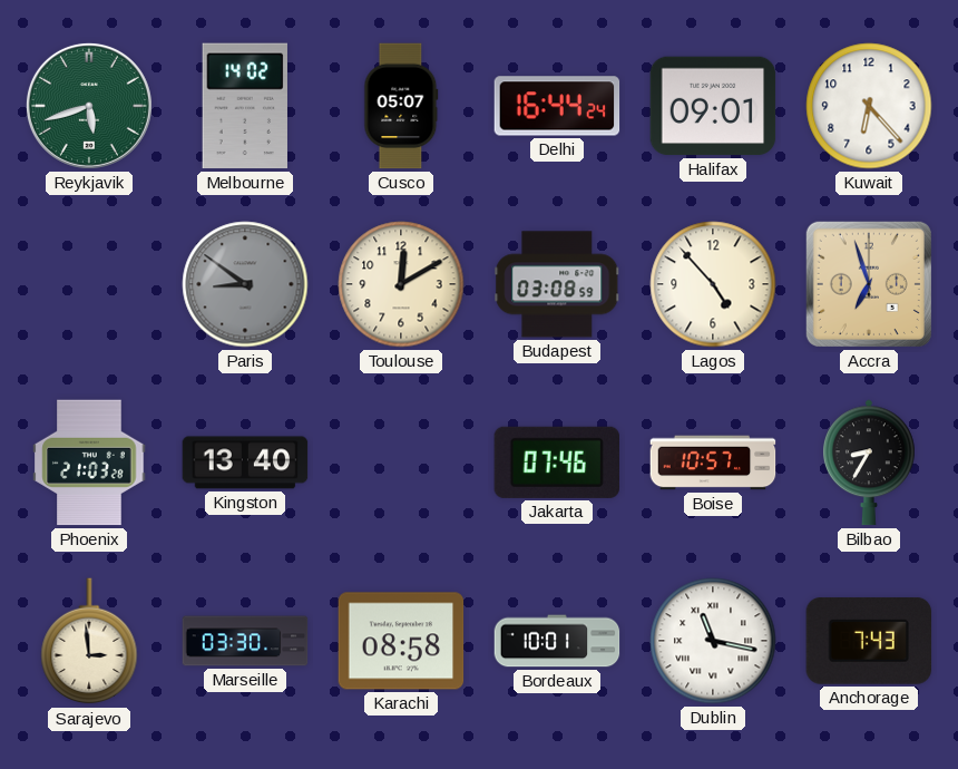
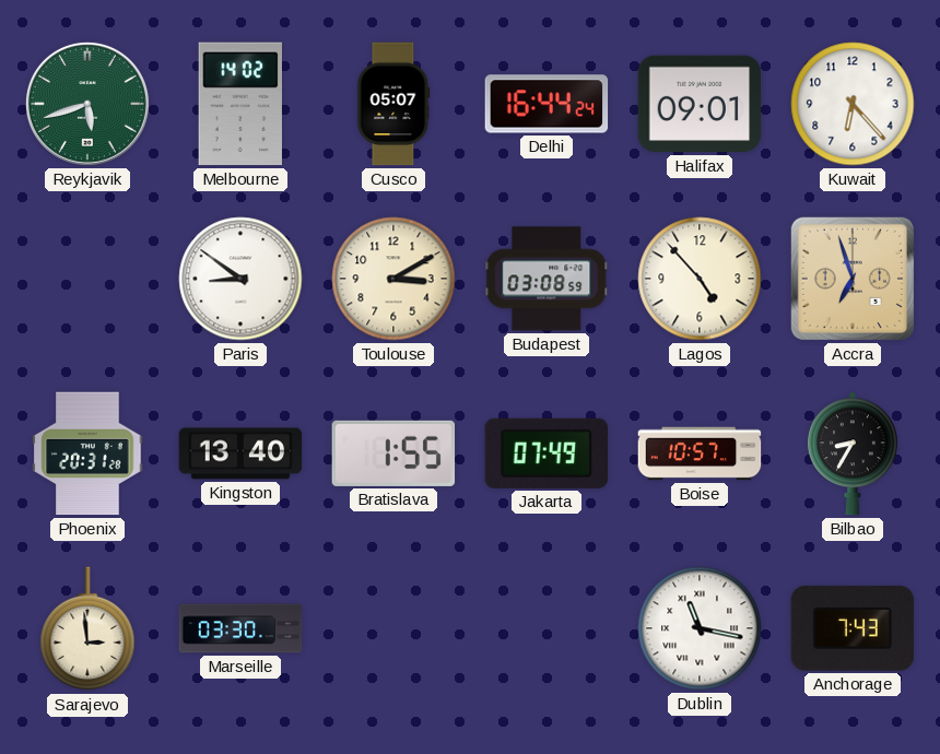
Paris dial: grey -> white (240, 279)
Toulouse: 12:10 -> 3:10 (393, 279)
Phoenix: 21:03 -> 20:31 (87, 453)
Bratislava: none -> 1:55 (393, 453)
Jakarta: 07:46 -> 07:49 (545, 453)
Karachi: 08:58 -> none (401, 641)
Bordeaux: 10:01 -> none (557, 641)
